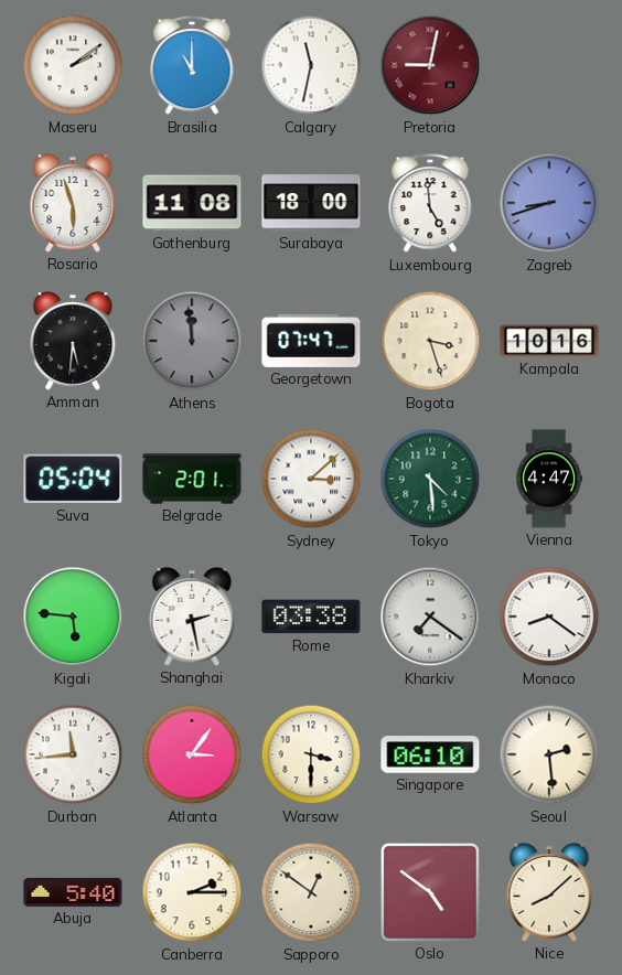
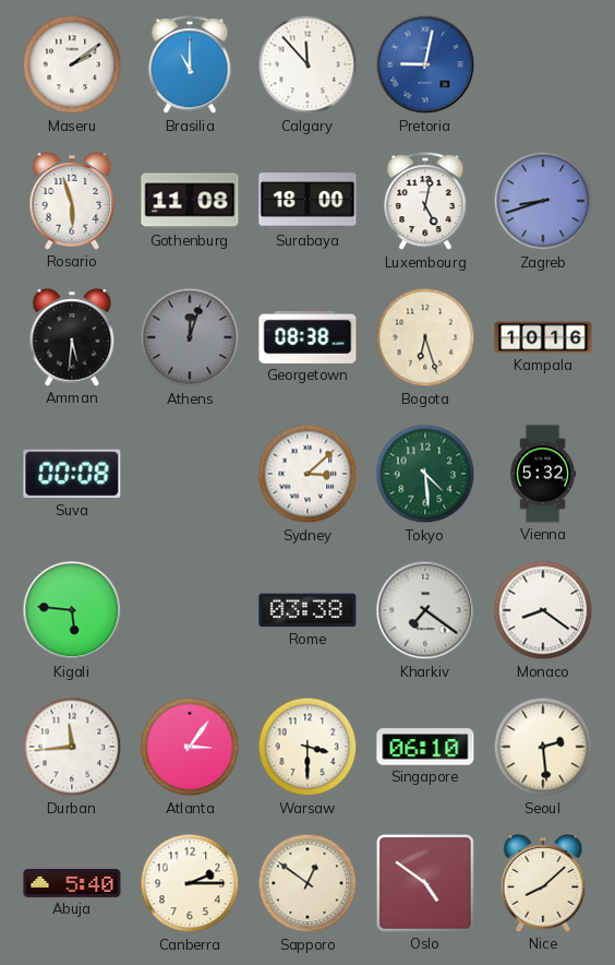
Calgary: 11:32 -> 11:53 (307, 64)
Pretoria dial: burgundy -> blue (425, 64)
Luxembourg: 4:59 -> 5:02 (425, 202)
Athens: 11:59 -> 12:03 (190, 337)
Georgetown: 07:47 -> 08:38 (307, 337)
Bogota: 3:27 -> 6:27 (425, 337)
Suva: 05:04 -> 00:08 (72, 474)
Belgrade: 2:01 -> none (192, 479)
Vienna: 4:47 -> 5:32 (543, 474)
Shanghai: 2:28 -> none (192, 618)
